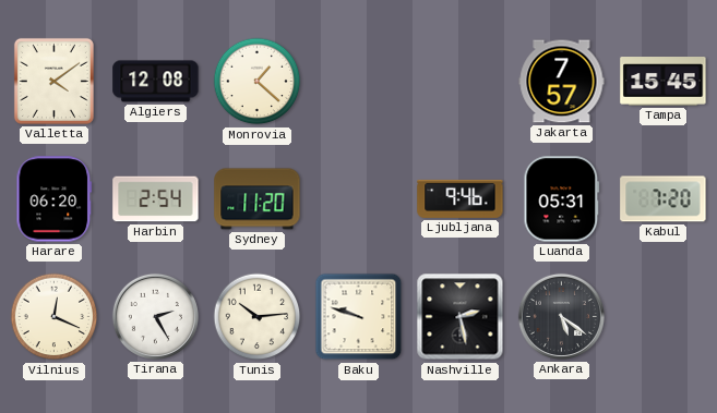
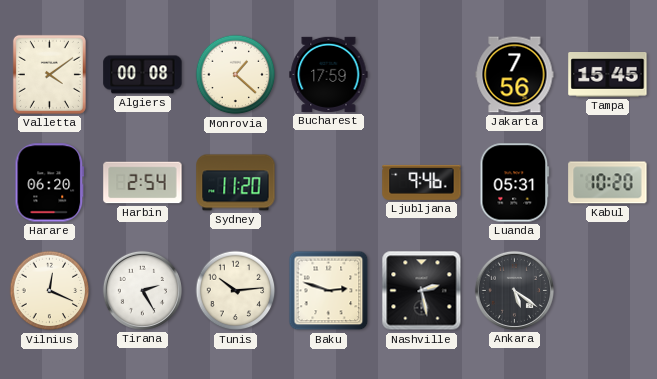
Algiers: 12:08 -> 00:08 (143, 75)
Bucharest: none -> 17:59 (329, 74)
Jakarta: 7:57 -> 7:56 (515, 75)
Kabul: 7:20 -> 10:20 (608, 183)
Baku: 9:48 -> 2:48 (329, 291)
